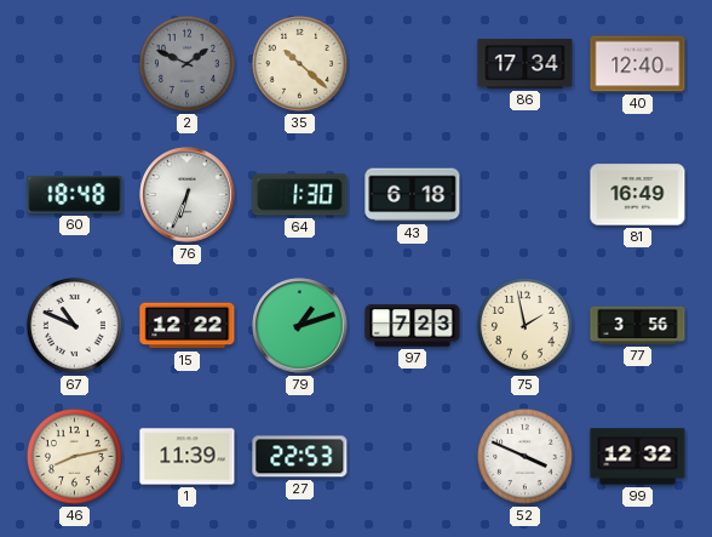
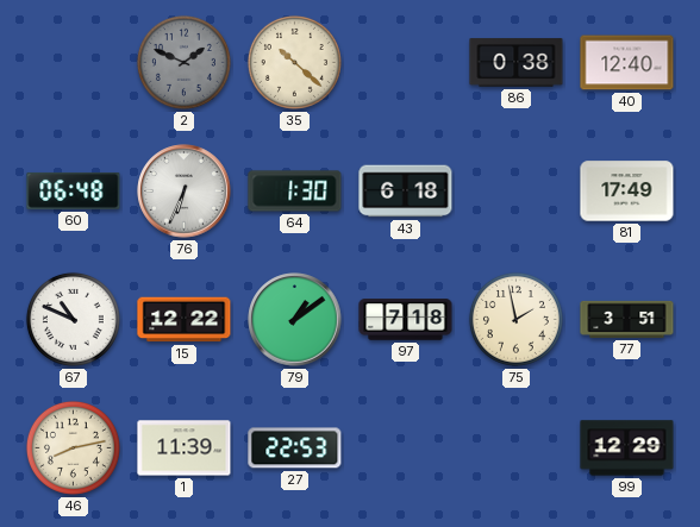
86: 17:34 -> 0:38 (517, 63)
60: 18:48 -> 06:48 (74, 190)
81: 16:49 -> 17:49 (627, 192)
79: 1:12 -> 1:09 (295, 320)
97: 7:23 -> 7:18 (406, 320)
77: 3:56 -> 3:51 (627, 319)
52: 3:49 -> none (524, 456)
99: 12:32 -> 12:29 (627, 448)
